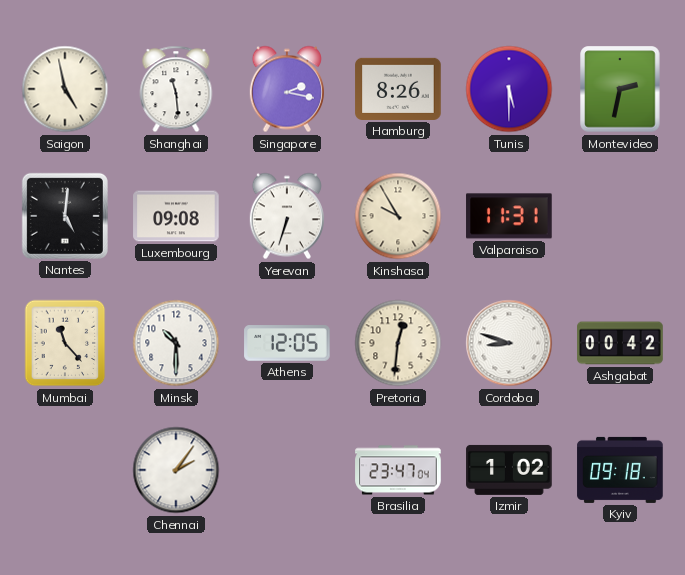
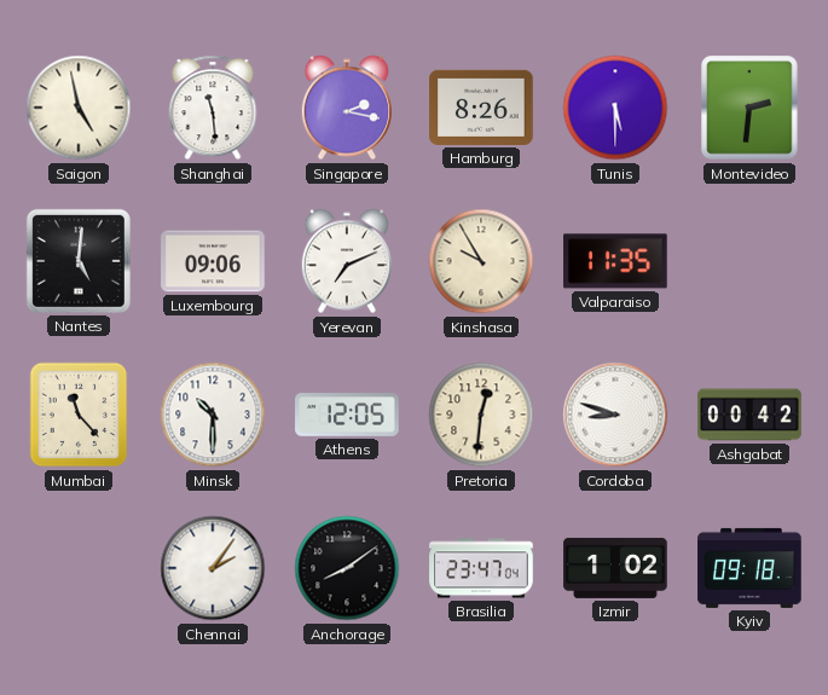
Montevideo: 2:32 -> 2:31 (749, 108)
Luxembourg: 09:08 -> 09:06 (213, 261)
Yerevan: 6:33 -> 7:11 (347, 261)
Valparaiso: 11:31 -> 11:35 (615, 261)
Anchorage: none -> 8:09 (347, 568)
